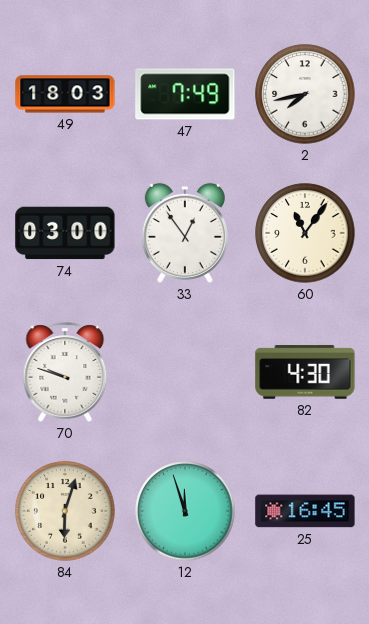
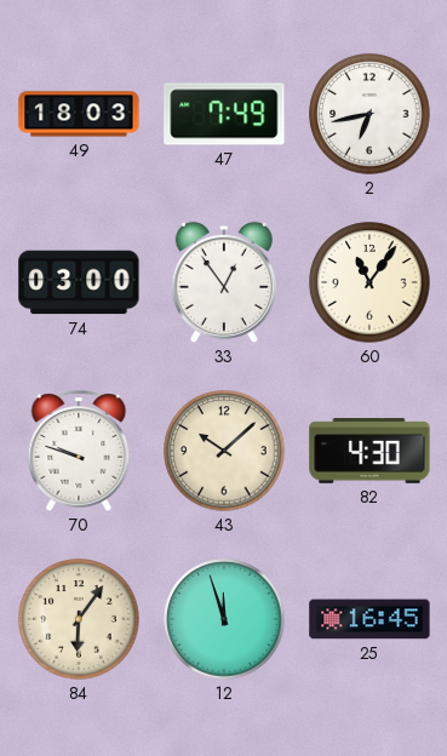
2: 7:43 -> 6:43 (369, 114)
43: none -> 10:08 (224, 451)
84: 6:03 -> 6:06 (79, 619)
